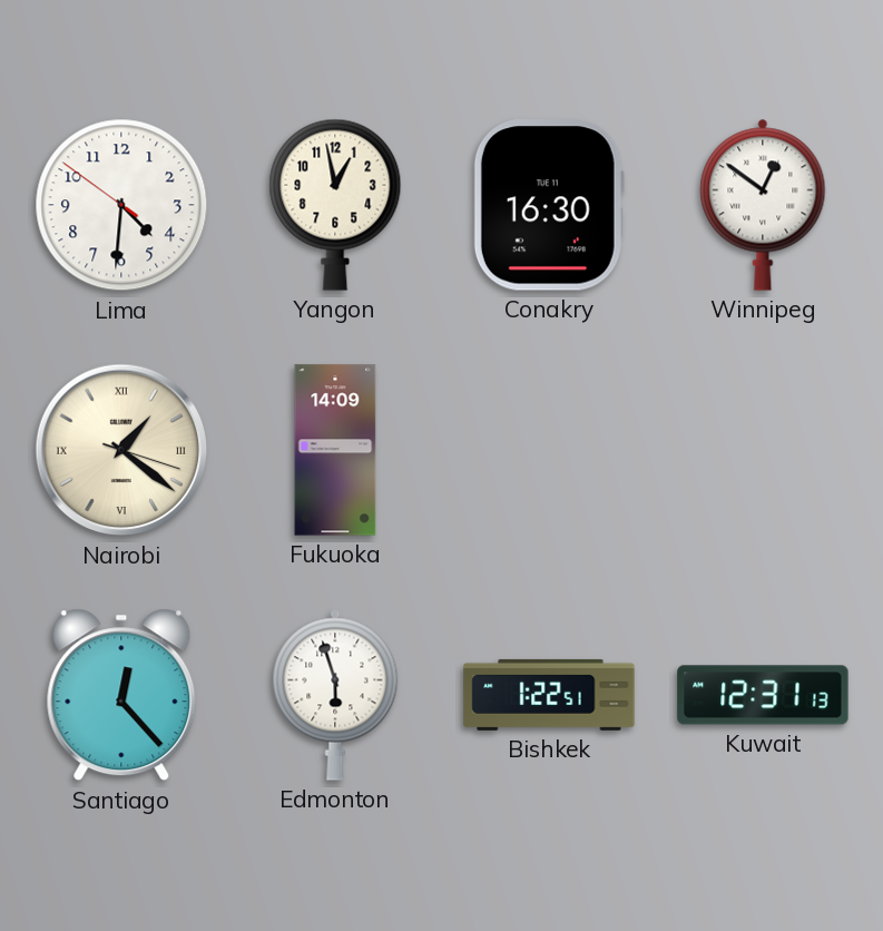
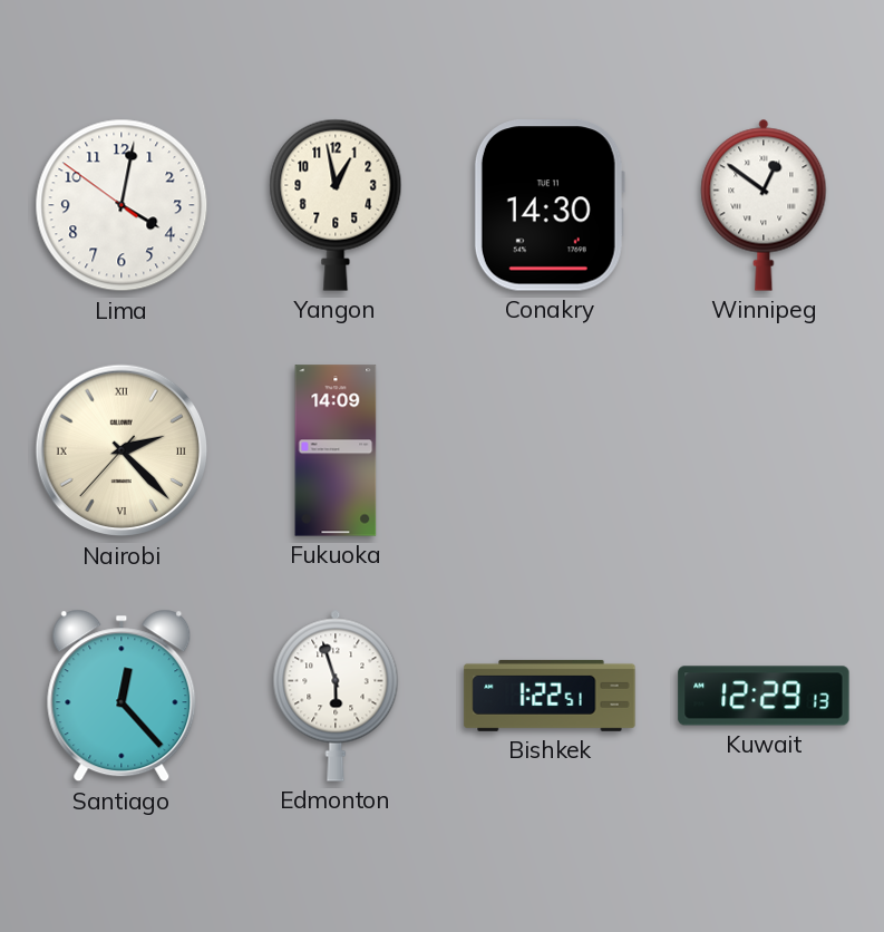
Lima: 4:30 -> 4:01 (122, 205)
Conakry: 16:30 -> 14:30 (550, 205)
Nairobi: 1:21 -> 2:22 (122, 450)
Kuwait: 12:31 -> 12:29 (764, 696)
